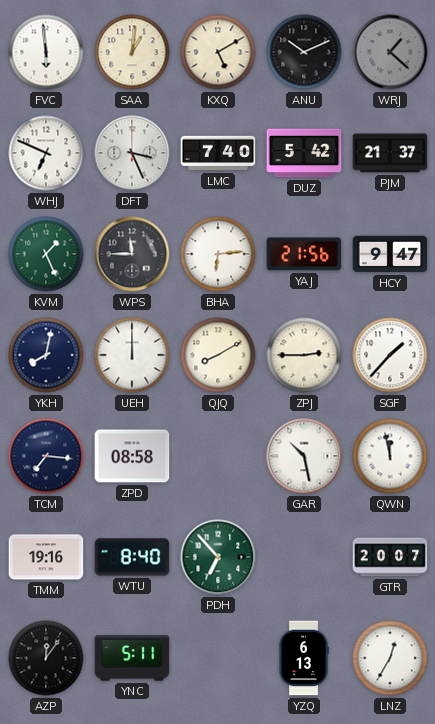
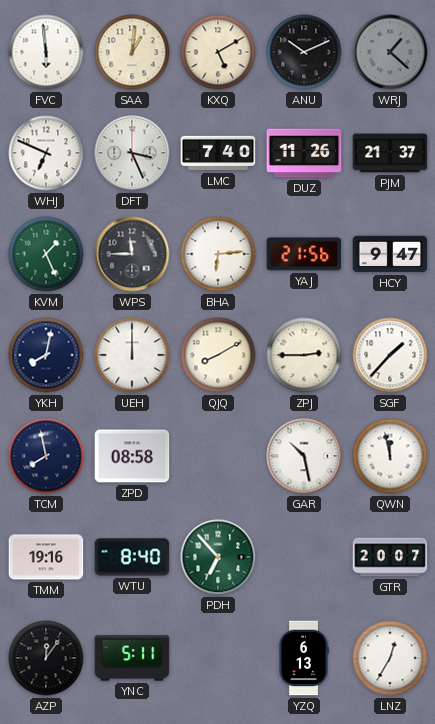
DUZ: 5:42 -> 11:26 (304, 153)
TCM: 7:16 -> 7:58 (46, 456)
